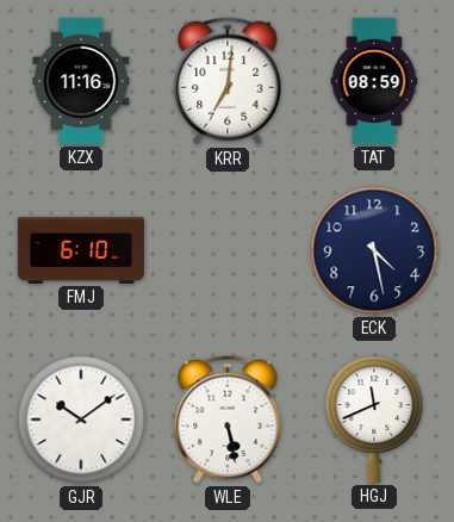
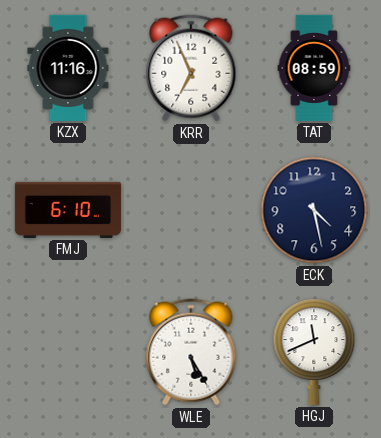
KRR: 7:01 -> 6:56 (191, 68)
GJR: 10:09 -> none (81, 420)
WLE: 5:28 -> 5:25 (191, 352)
